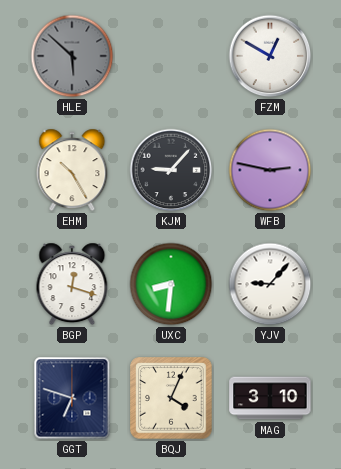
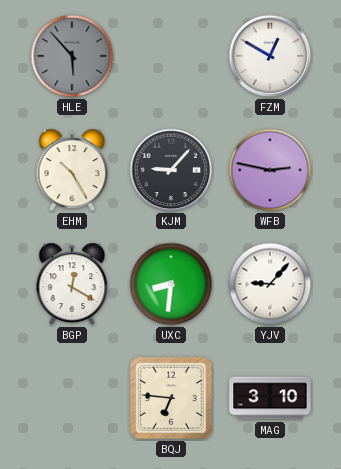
HLE: 5:52 -> 5:53 (72, 56)
BGP: 12:18 -> 12:20 (72, 284)
GGT: 6:48 -> none (72, 398)
BQJ: 4:04 -> 6:46 (171, 398)
